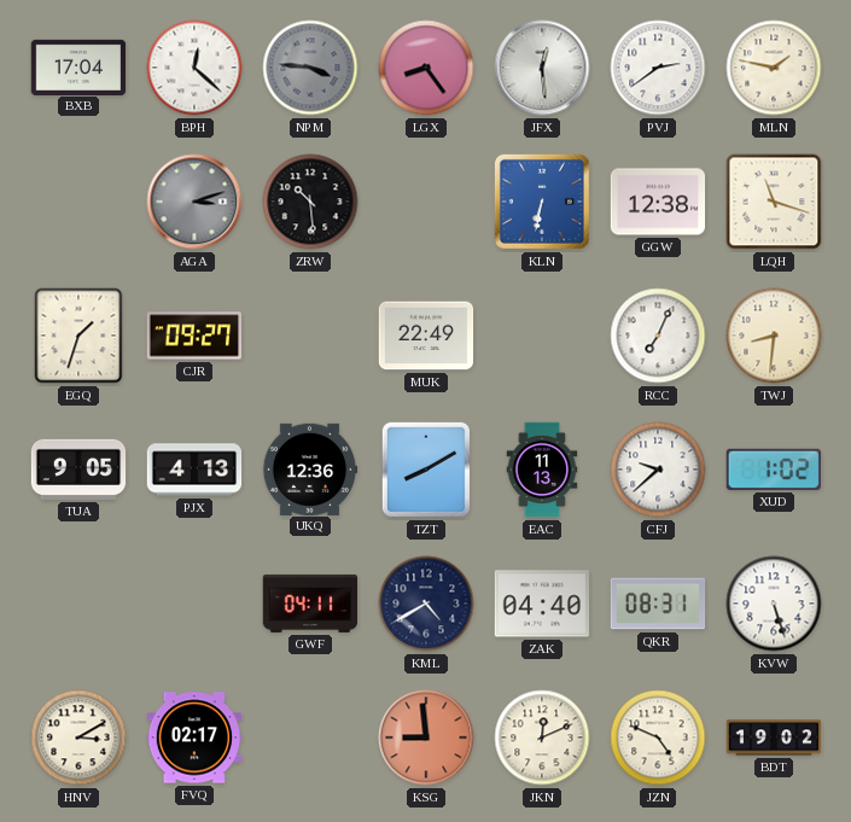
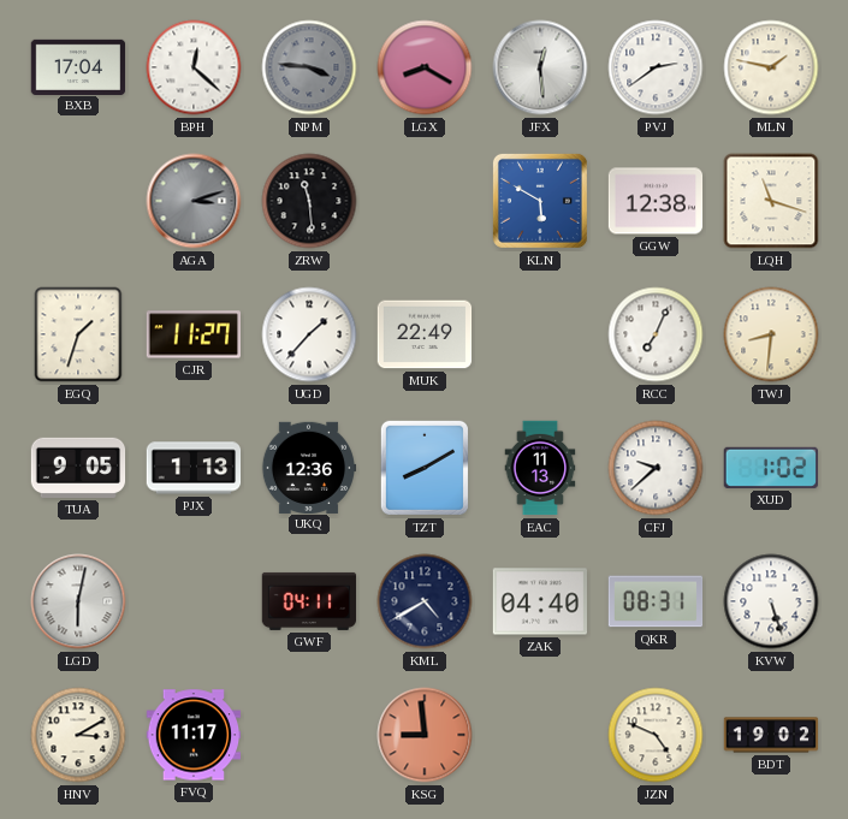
LGX: 8:24 -> 8:20 (425, 67)
ZRW: 10:29 -> 11:29 (309, 201)
KLN: 6:32 -> 5:50 (540, 201)
CJR: 09:27 -> 11:27 (192, 334)
UGD: none -> 1:37 (309, 334)
PJX: 4:13 -> 1:13 (194, 468)
LGD: none -> 6:02 (78, 601)
FVQ: 02:17 -> 11:17 (194, 735)
JKN: 12:11 -> none (542, 738)
